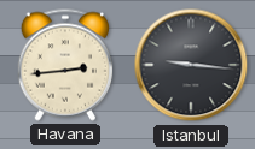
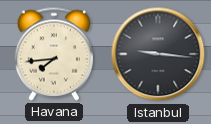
Havana: 2:44 -> 7:44 (54, 54)
